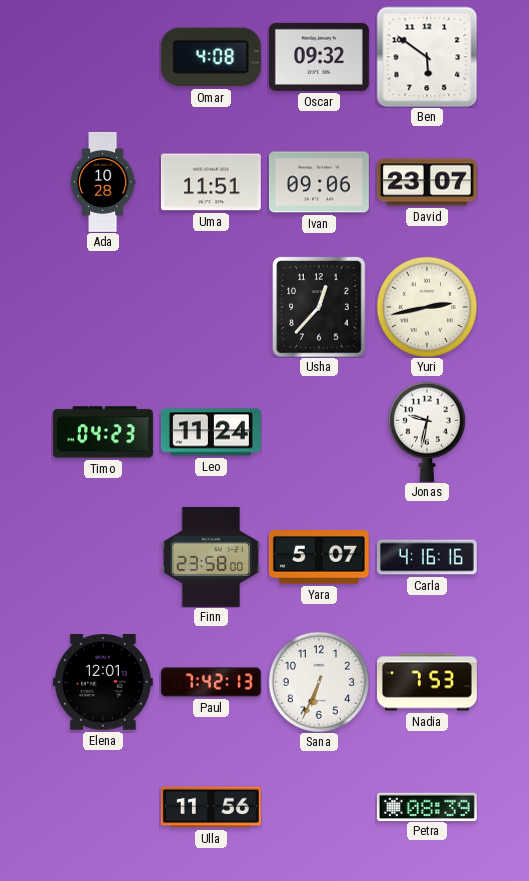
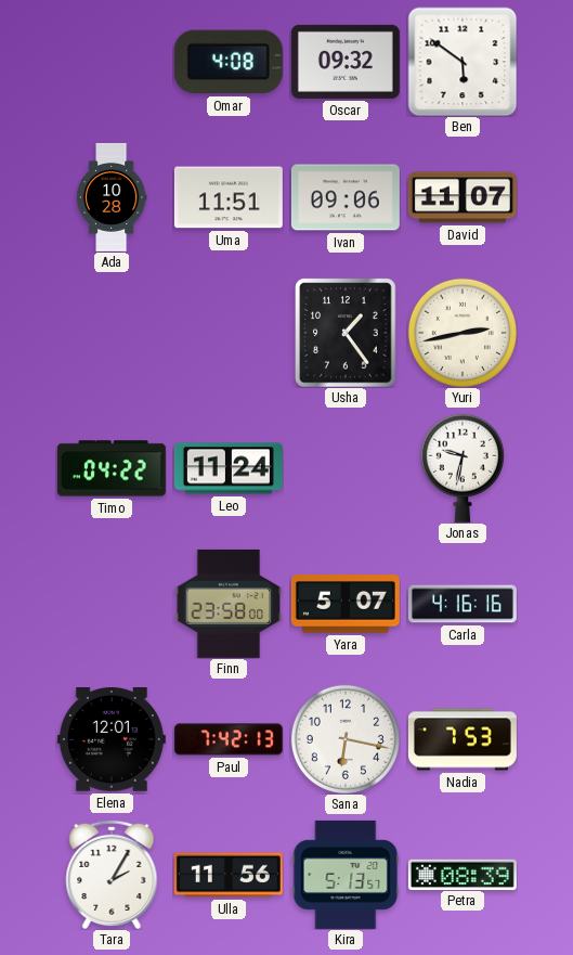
David: 23:07 -> 11:07 (463, 197)
Usha: 12:37 -> 1:24 (346, 333)
Timo: 04:23 -> 04:22 (112, 468)
Sana: 6:34 -> 6:17 (346, 739)
Tara: none -> 2:05 (112, 874)
Kira: none -> 5:13 (346, 875)
